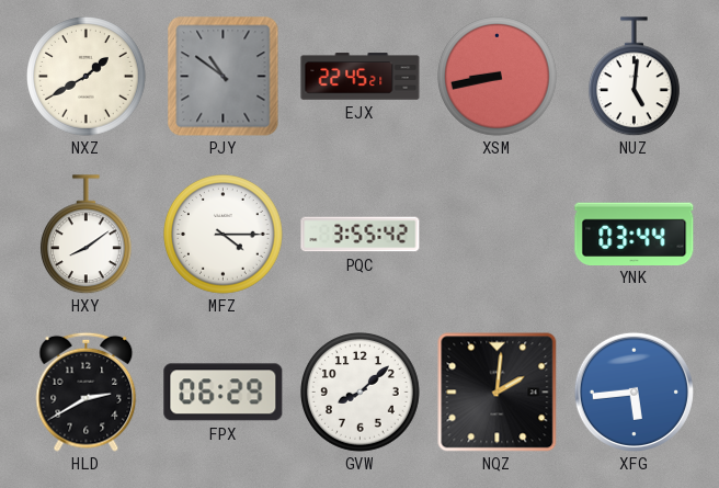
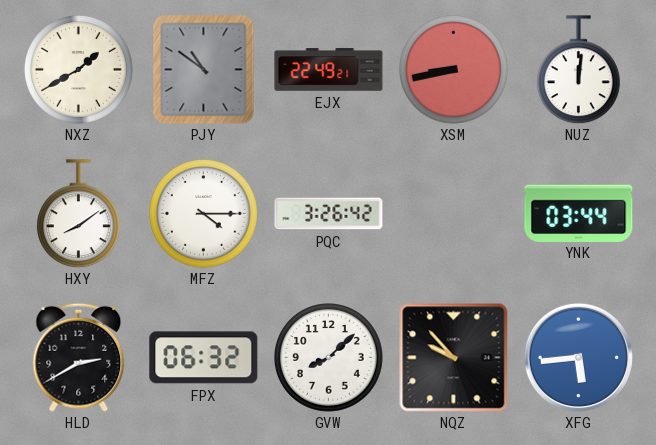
EJX: 22:45 -> 22:49 (329, 70)
NUZ: 5:01 -> 12:01 (578, 70)
PQC: 3:55 -> 3:26 (329, 214)
FPX: 06:29 -> 06:32 (204, 358)
NQZ: 2:01 -> 9:53 (453, 357)
